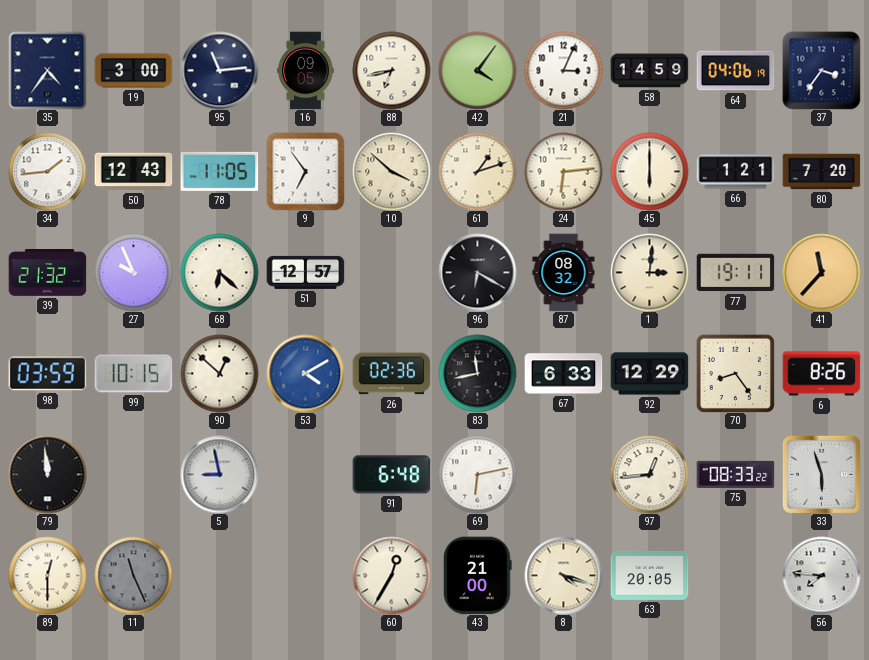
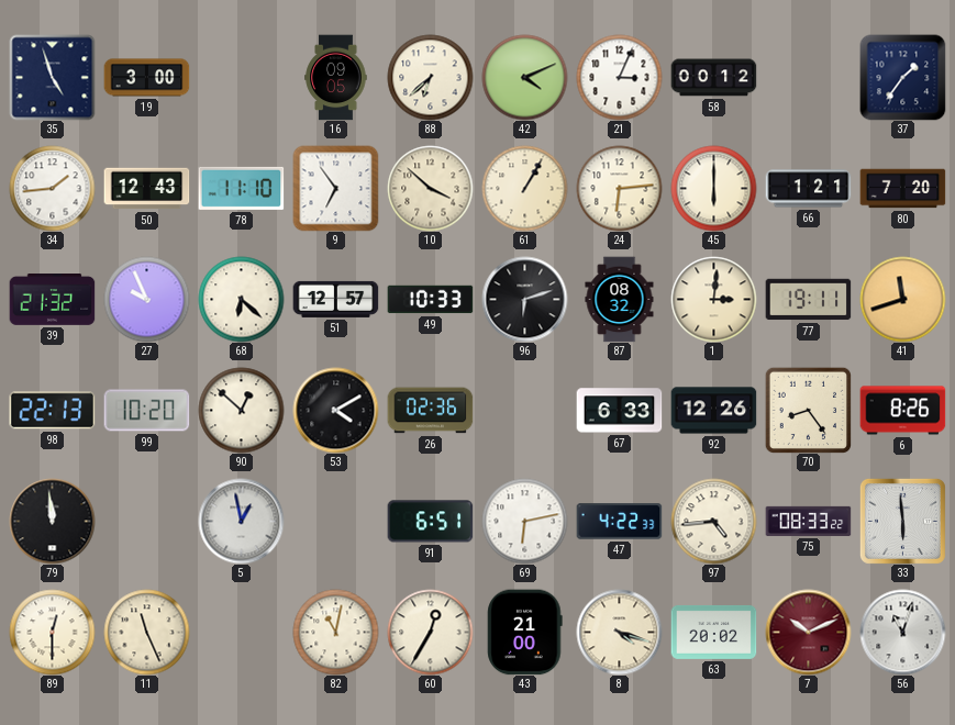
35: 4:36 -> 4:57 (52, 77)
95: 11:14 -> none (219, 70)
88: 6:43 -> 6:38 (430, 77)
42: 4:06 -> 4:11 (524, 77)
58: 14:59 -> 00:12 (713, 78)
64: 04:06 -> none (735, 71)
37: 3:36 -> 1:36 (902, 77)
78: 11:05 -> 11:10 (241, 188)
61: 1:12 -> 1:05 (524, 188)
49: none -> 10:33 (430, 300)
96: 6:20 -> 6:12 (524, 299)
41: 11:37 -> 11:42 (902, 299)
98: 03:59 -> 22:13 (52, 411)
99: 10:15 -> 10:20 (146, 411)
53 dial: blue -> black (335, 410)
83: 11:43 -> none (477, 373)
92: 12:29 -> 12:26 (713, 411)
5: 8:58 -> 12:58 (241, 521)
91: 6:48 -> 6:51 (430, 522)
47: none -> 4:22 (619, 522)
97: 12:44 -> 4:44 (713, 521)
33: 5:57 -> 5:59 (902, 521)
11 dial: grey -> cream (146, 632)
82: none -> 11:02 (335, 632)
63: 20:05 -> 20:02 (713, 632)
7: none -> 10:11 (808, 632)
56: 7:46 -> 11:03 (902, 632)
